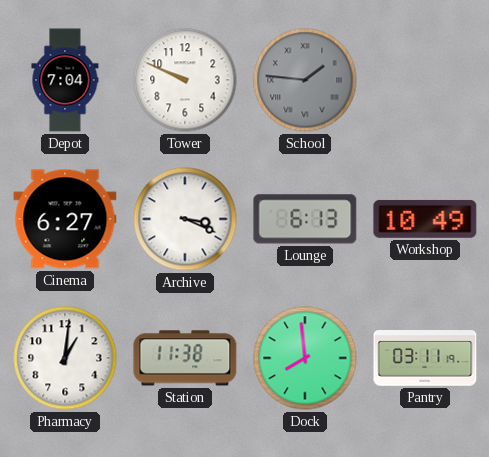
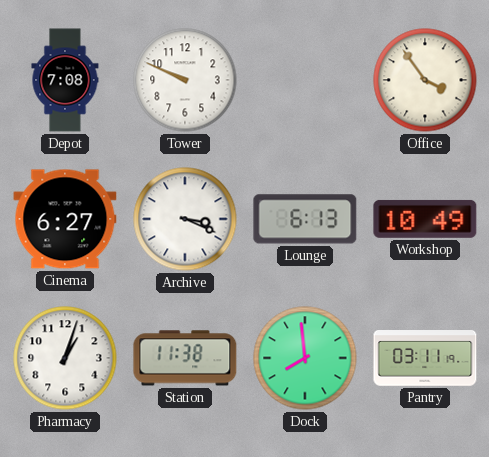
Depot: 7:04 -> 7:08 (65, 80)
School: 1:46 -> none (305, 80)
Office: none -> 3:54 (425, 80)
Pharmacy: 1:01 -> 1:03 (65, 358)
